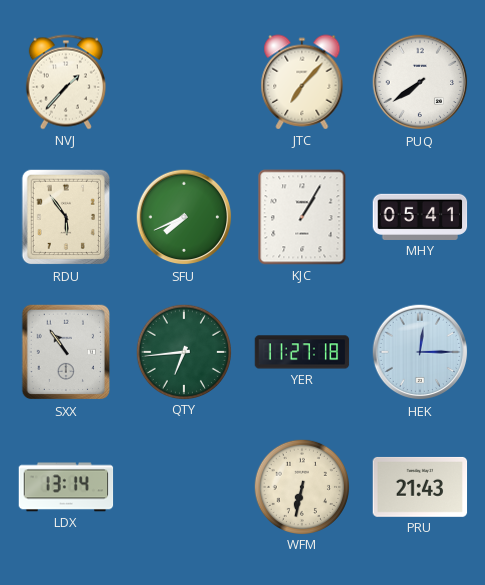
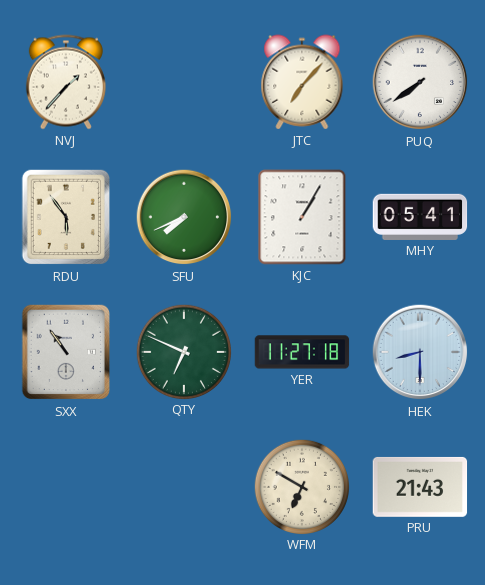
QTY: 6:44 -> 6:49 (183, 351)
HEK: 12:15 -> 8:30 (420, 352)
LDX: 13:14 -> none (66, 487)
WFM: 6:32 -> 6:50 (301, 486)
